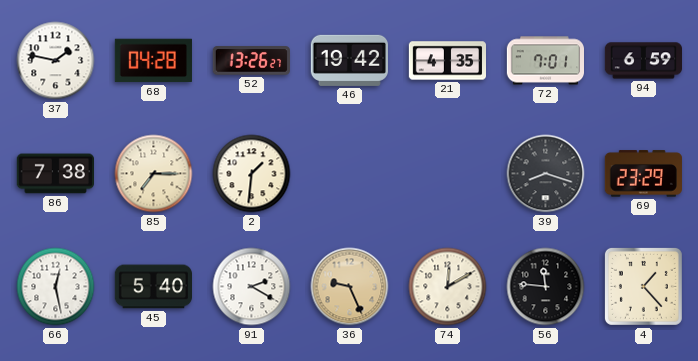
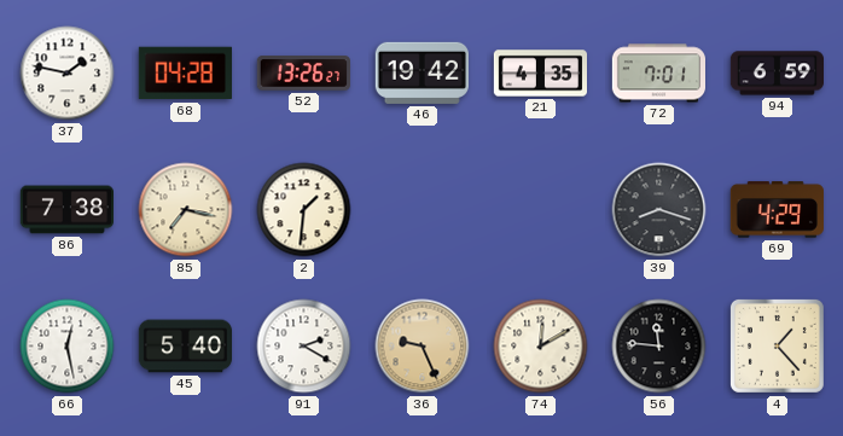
85: 7:15 -> 7:17 (186, 210)
69: 23:29 -> 4:29 (777, 210)
